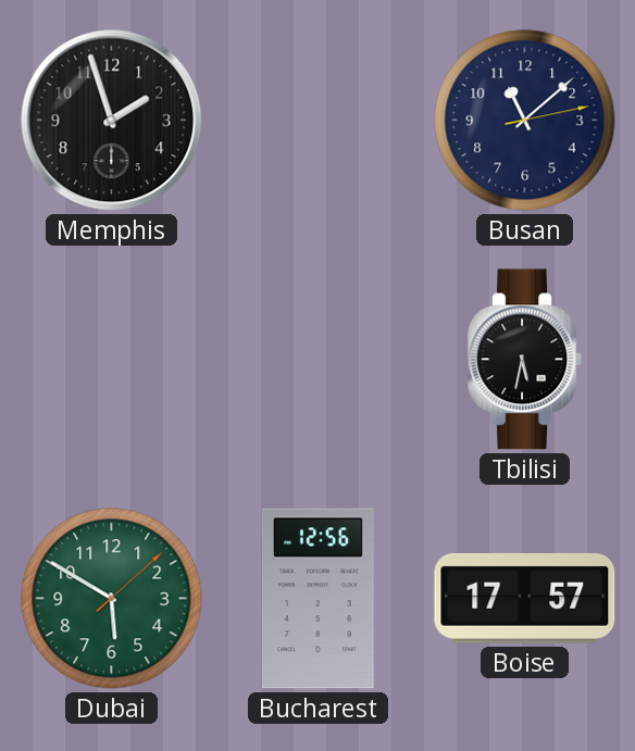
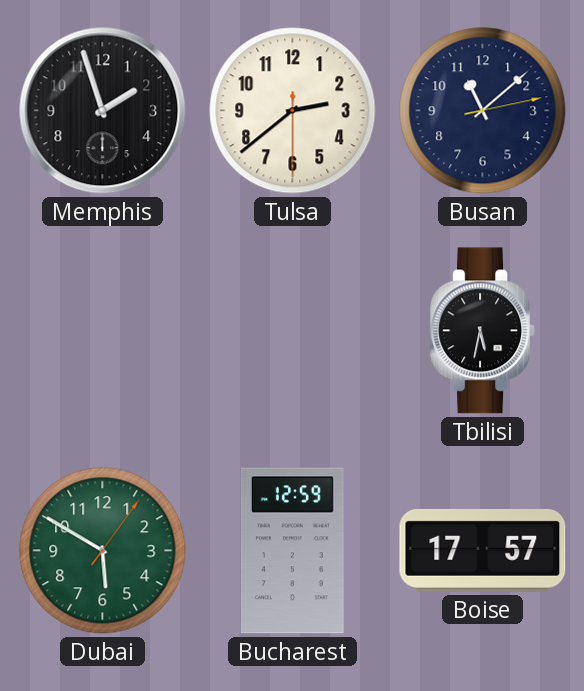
Tulsa: none -> 2:38 (293, 111)
Dubai: 5:50:08 -> 5:50:06 (103, 551)
Bucharest: 12:56 -> 12:59 (292, 551)
